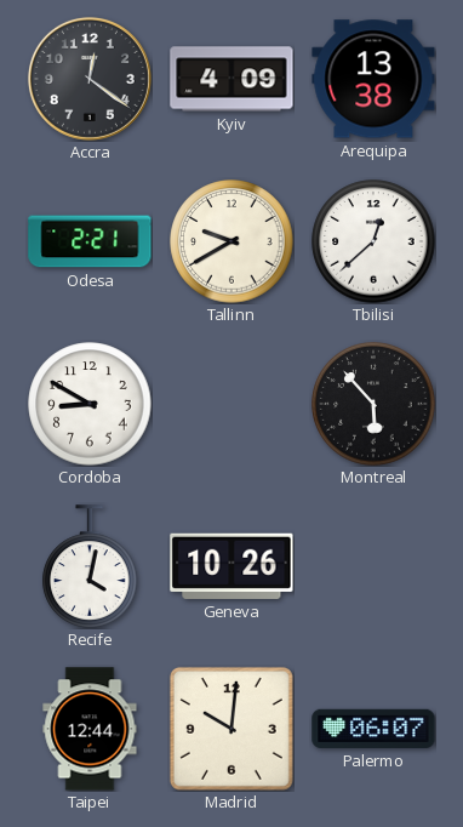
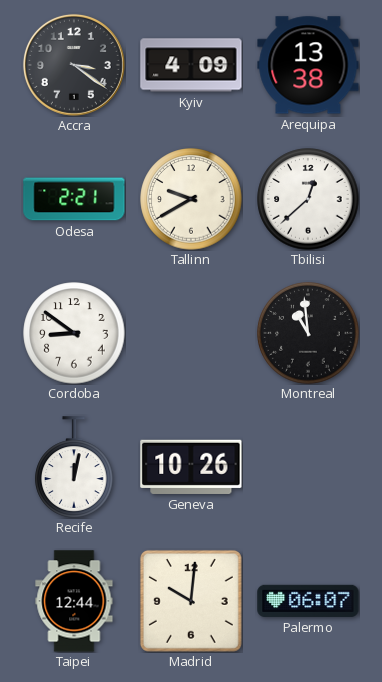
Accra: 12:21 -> 3:21 (74, 65)
Cordoba: 8:50 -> 8:51 (74, 333)
Montreal: 5:53 -> 10:59 (308, 333)
Recife: 4:02 -> 12:02 (74, 467)
